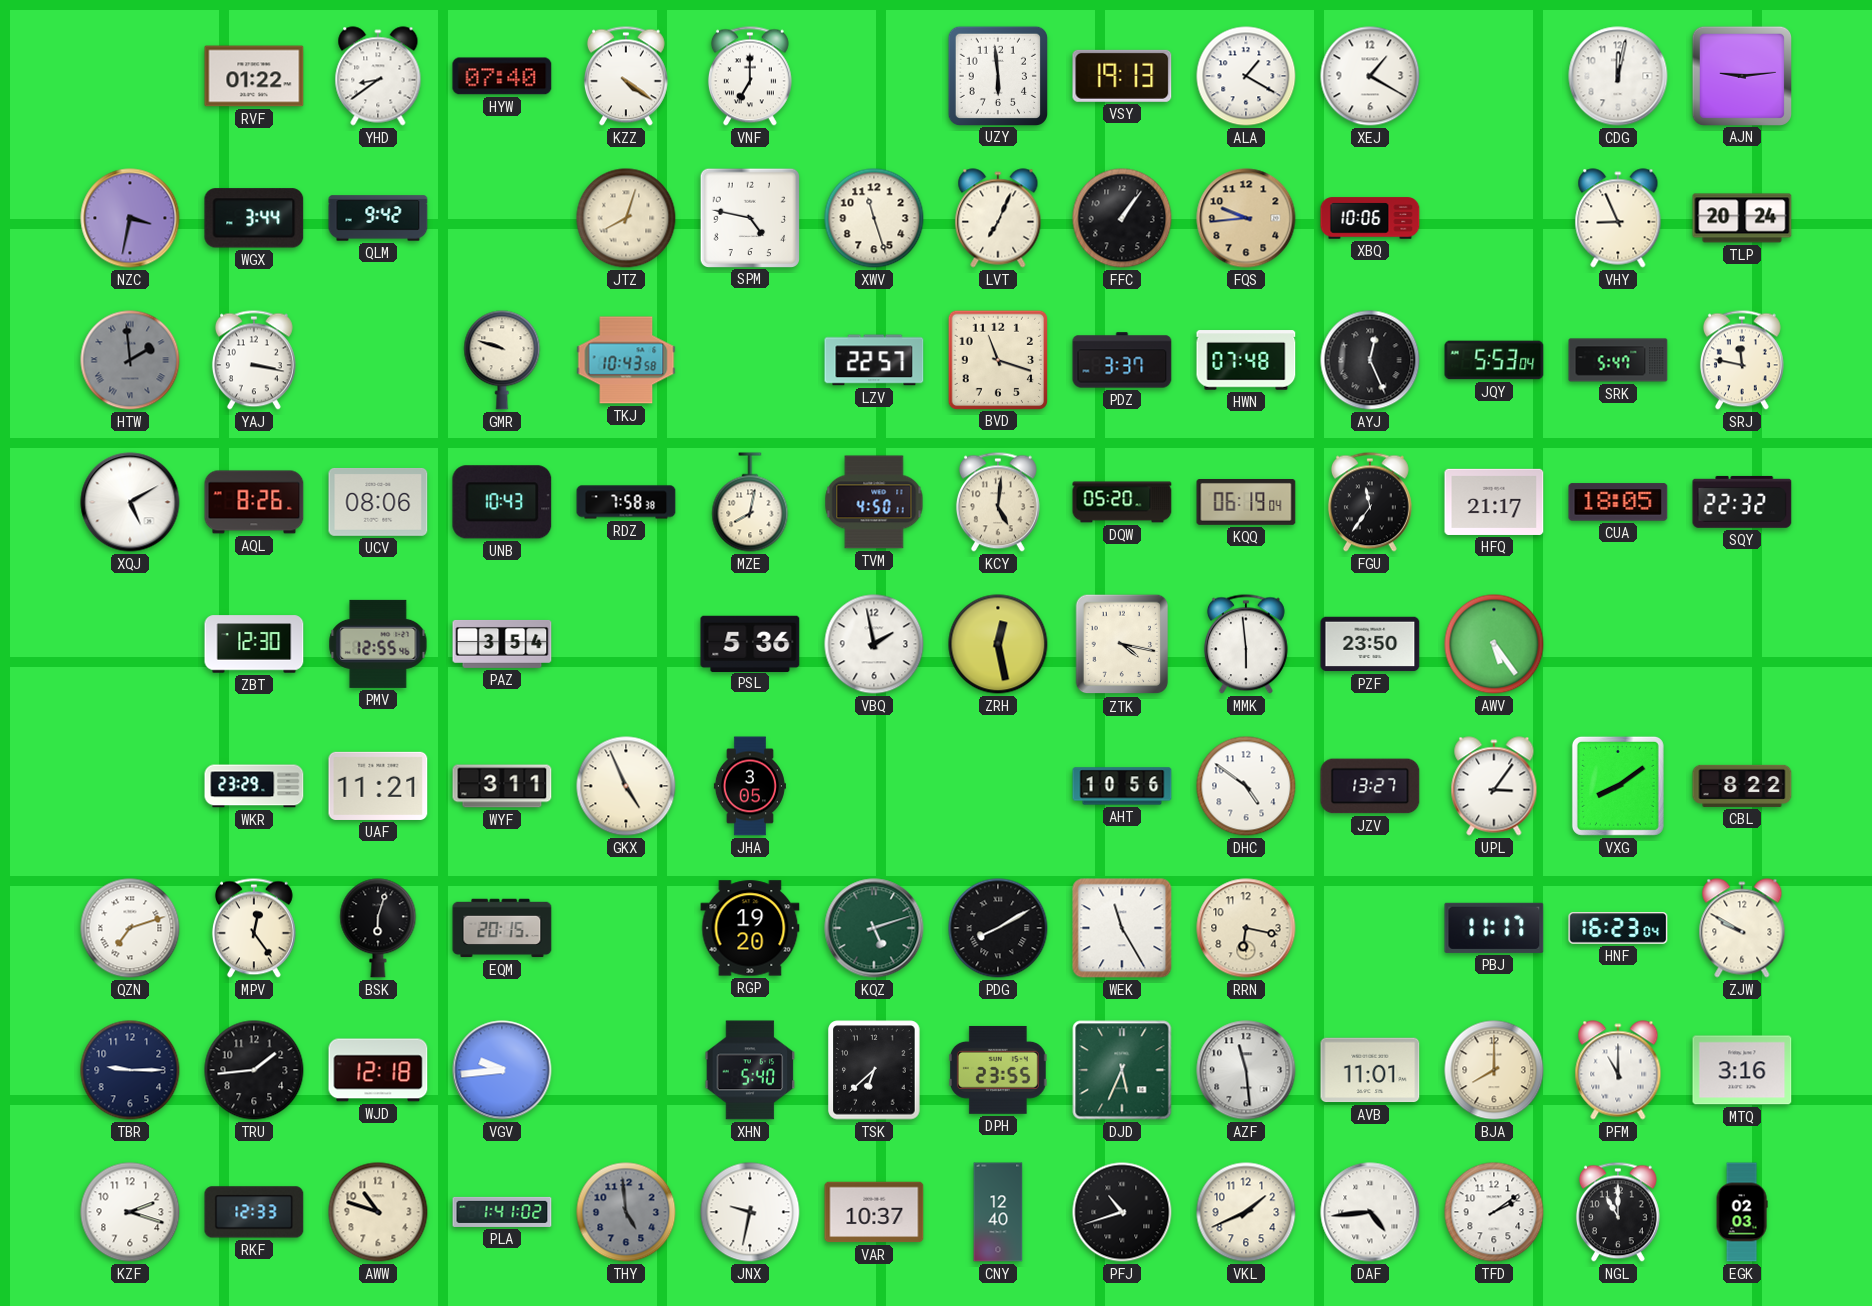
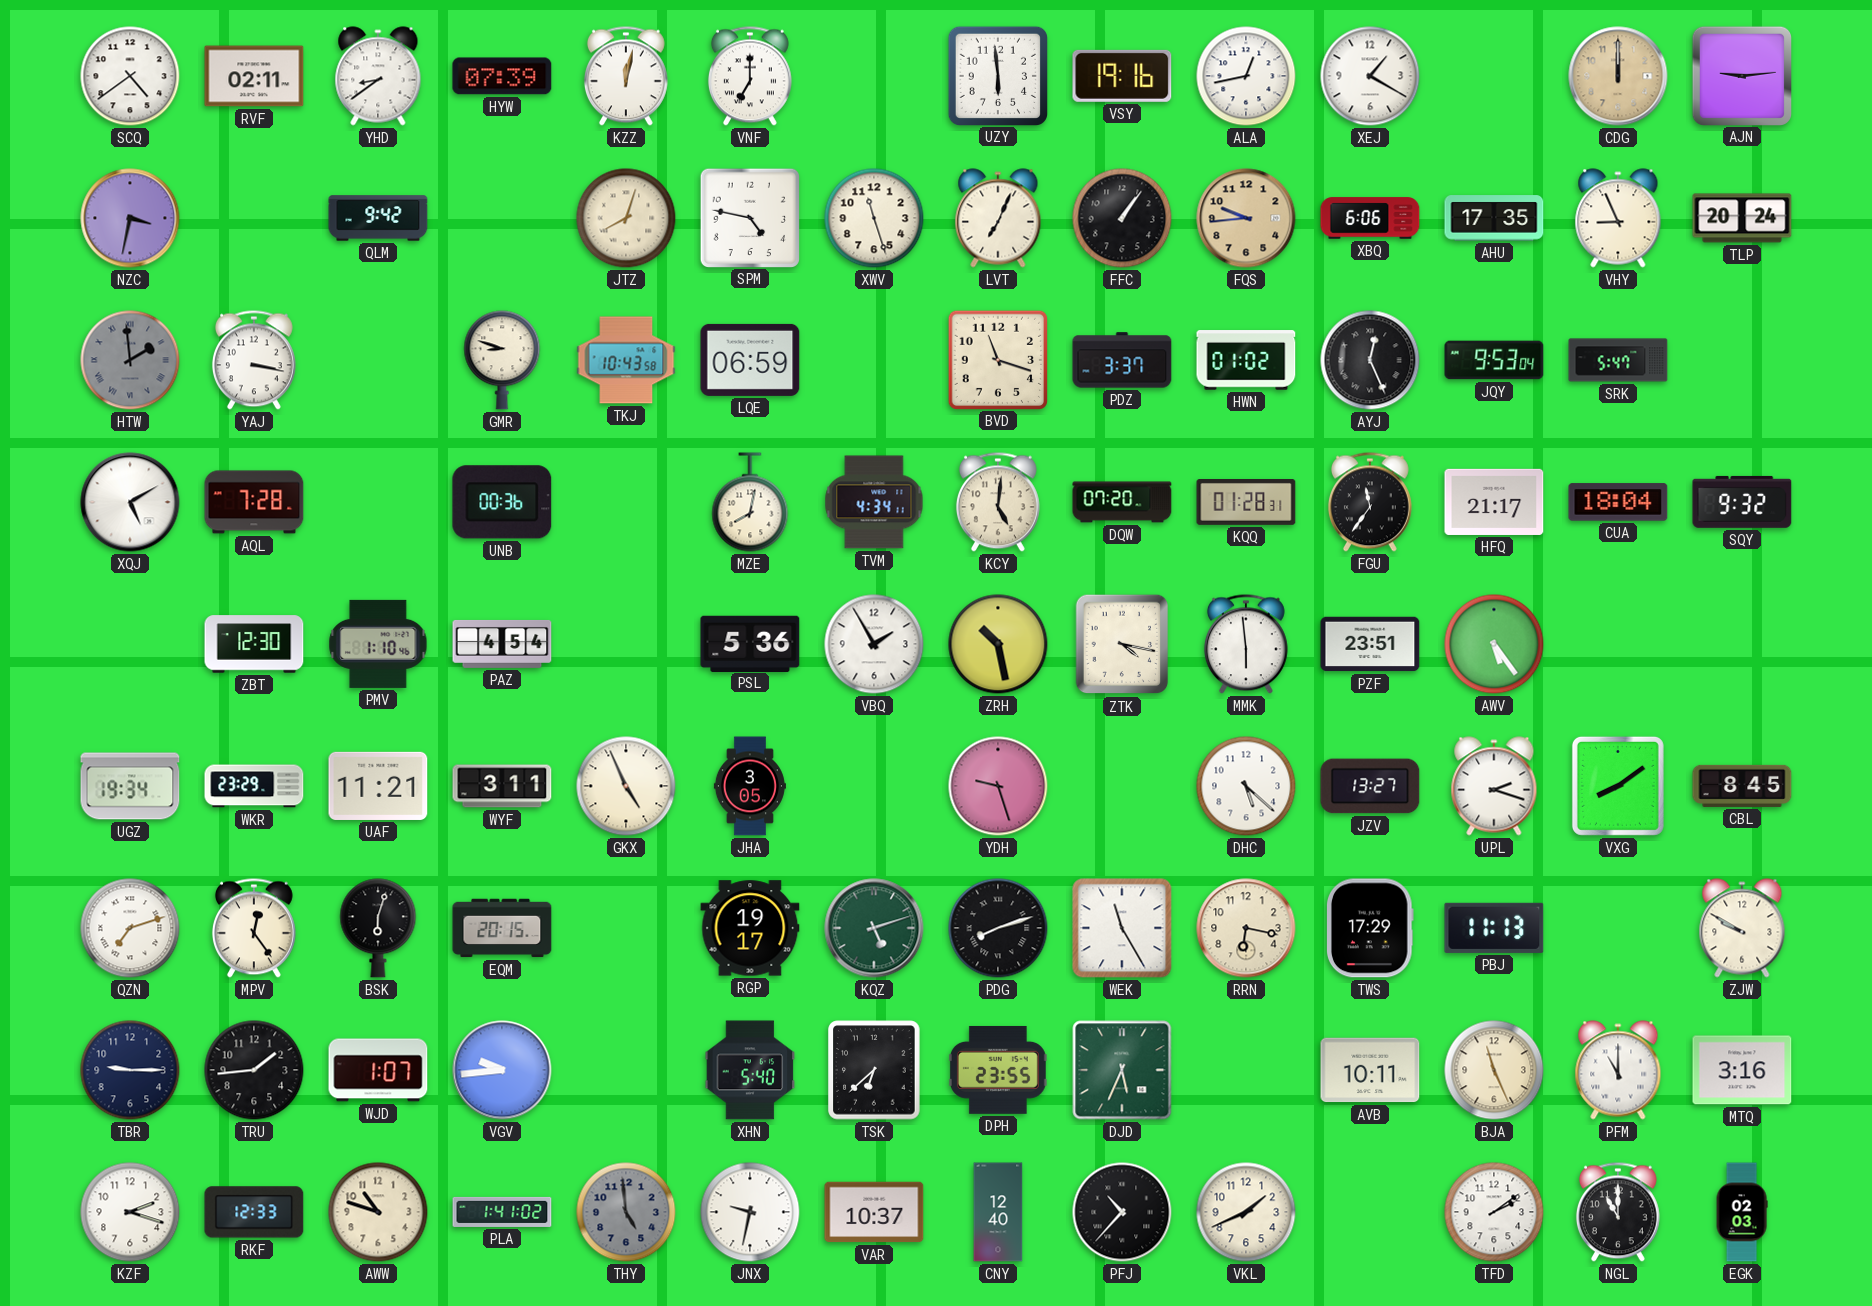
SCQ: none -> 4:39 (130, 76)
RVF: 01:22 -> 02:11 (254, 76)
HYW: 07:40 -> 07:39 (502, 76)
KZZ: 4:21 -> 12:02 (626, 76)
VSY: 19:13 -> 19:16 (1122, 76)
ALA: 1:20 -> 12:43 (1246, 76)
CDG: 12:02 -> 12:00 (1618, 76)
CDG dial: white -> champagne (1618, 76)
WGX: 3:44 -> none (254, 218)
XBQ: 10:06 -> 6:06 (1370, 218)
AHU: none -> 17:35 (1494, 218)
GMR: 9:48 -> 8:48 (502, 360)
LQE: none -> 06:59 (750, 360)
LZV: 22:57 -> none (874, 360)
HWN: 07:48 -> 01:02 (1246, 360)
JQY: 5:53 -> 9:53 (1494, 360)
SRJ: 11:47 -> none (1742, 360)
AQL: 8:26 -> 7:28 (254, 502)
UCV: 08:06 -> none (378, 502)
UNB: 10:43 -> 00:36 (502, 502)
RDZ: 7:58 -> none (626, 502)
TVM: 4:50 -> 4:34 (874, 502)
DQW: 05:20 -> 07:20 (1122, 502)
KQQ: 06:19 -> 01:28 (1246, 503)
CUA: 18:05 -> 18:04 (1618, 502)
SQY: 22:32 -> 9:32 (1742, 502)
PMV: 12:55 -> 1:10 (378, 644)
PAZ: 3:54 -> 4:54 (502, 644)
VBQ: 1:58 -> 1:55 (874, 644)
ZRH: 12:28 -> 10:28 (998, 644)
PZF: 23:50 -> 23:51 (1370, 644)
UGZ: none -> 19:34 (130, 786)
YDH: none -> 9:27 (998, 786)
AHT: 10:56 -> none (1122, 786)
DHC: 4:51 -> 5:22 (1246, 786)
UPL: 3:06 -> 2:18 (1494, 786)
CBL: 8:22 -> 8:45 (1742, 786)
RGP: 19:20 -> 19:17 (750, 928)
PDG: 8:10 -> 8:12 (998, 928)
TWS: none -> 17:29 (1371, 928)
PBJ: 11:17 -> 11:13 (1494, 928)
HNF: 16:23 -> none (1618, 928)
WJD: 12:18 -> 1:07 (378, 1070)
AZF: 11:29 -> none (1246, 1070)
AVB: 11:01 -> 10:11 (1370, 1070)
BJA: 8:00 -> 11:26 (1494, 1070)
PFJ: 10:42 -> 10:37 (1122, 1212)
DAF: 4:44 -> none (1370, 1212)
